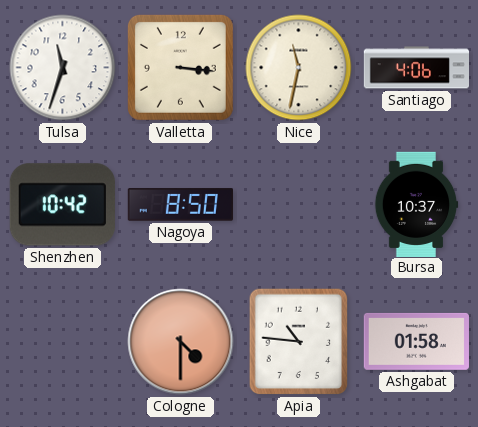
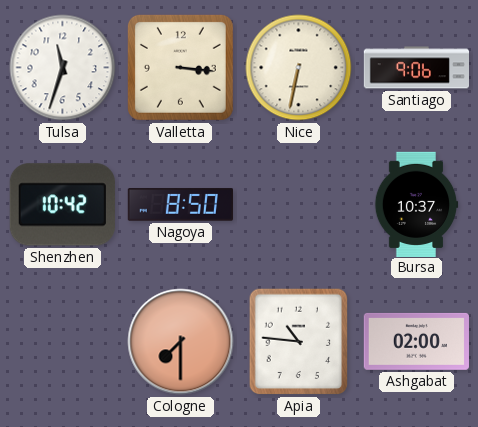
Nice: 11:32 -> 6:32 (299, 68)
Santiago: 4:06 -> 9:06 (416, 68)
Cologne: 4:30 -> 7:30 (181, 342)
Ashgabat: 01:58 -> 02:00 (416, 341)
